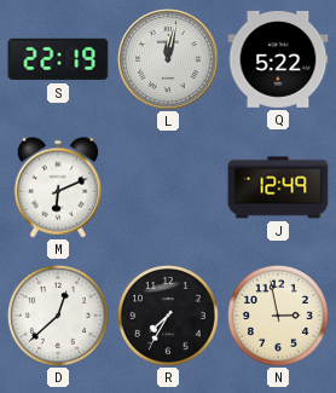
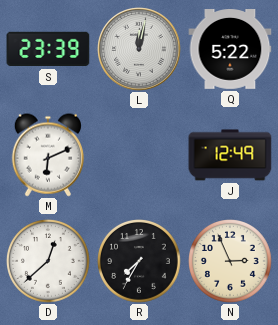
S: 22:19 -> 23:39 (48, 49)
N: 2:58 -> 2:56 (231, 262)
